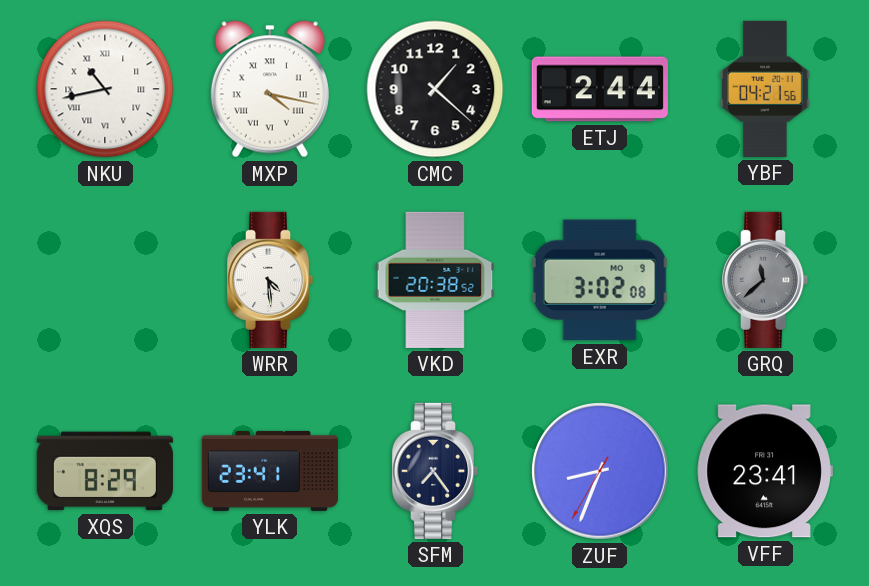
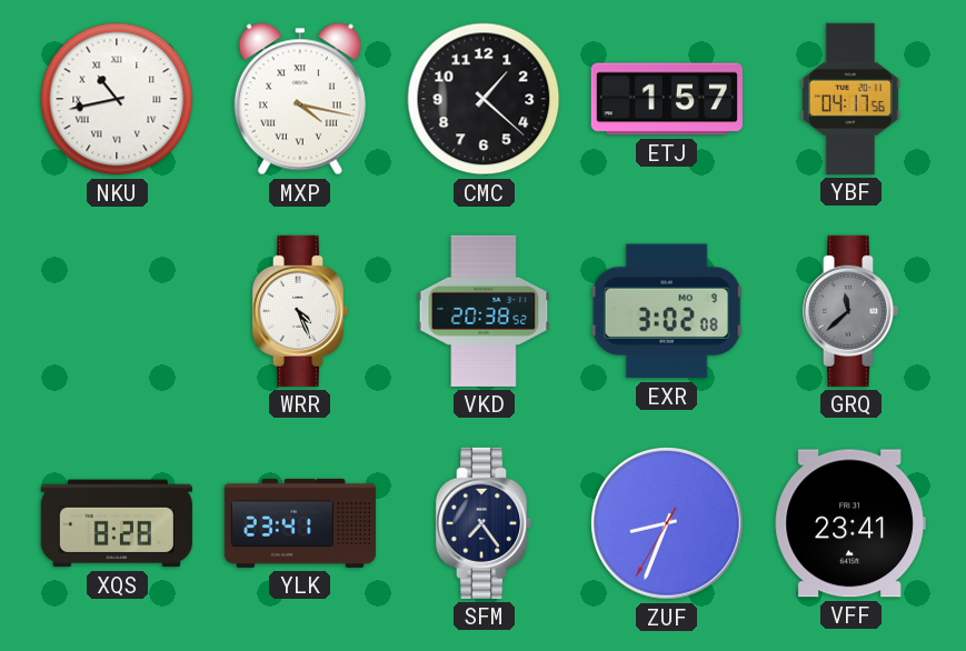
ETJ: 2:44 -> 1:57 (667, 99)
YBF: 04:21 -> 04:17 (850, 99)
WRR: 4:29 -> 4:26 (300, 311)
XQS: 8:29 -> 8:28 (117, 523)
